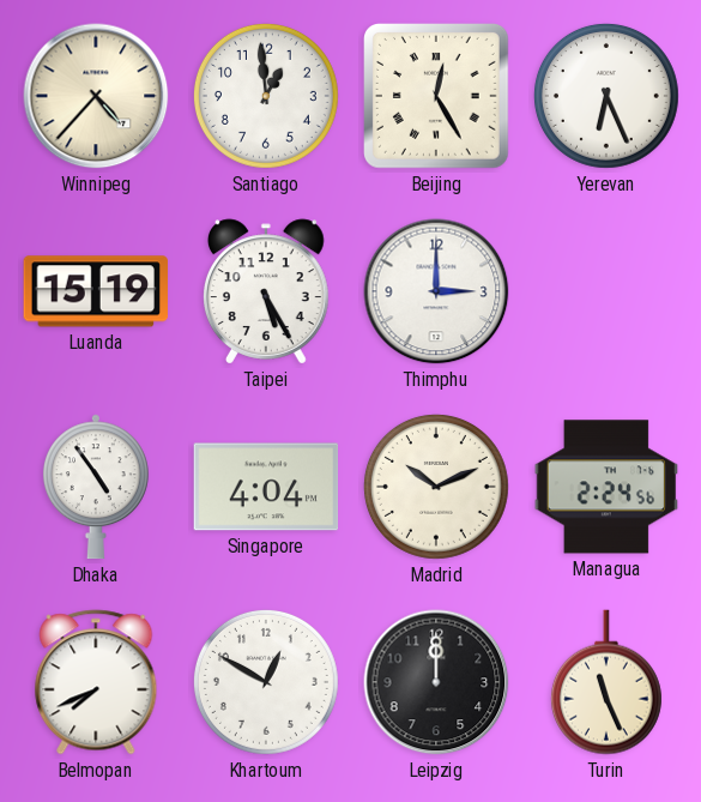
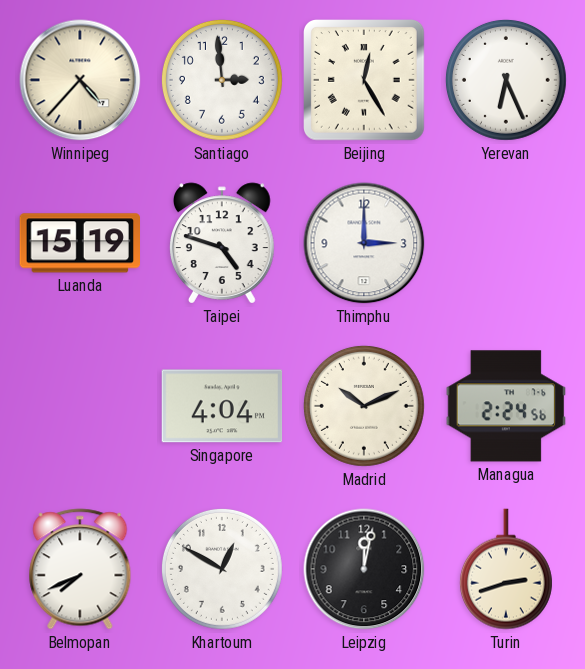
Santiago: 12:59 -> 2:59 (222, 80)
Taipei: 5:25 -> 4:48 (223, 243)
Dhaka: 4:54 -> none (96, 487)
Leipzig: 12:00 -> 12:02 (364, 569)
Turin: 11:26 -> 2:42 (506, 569)
